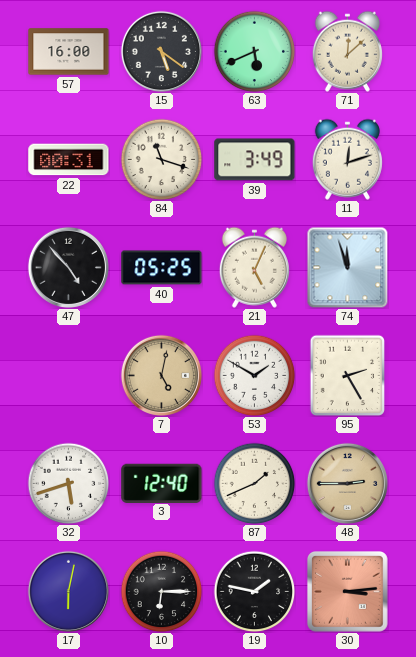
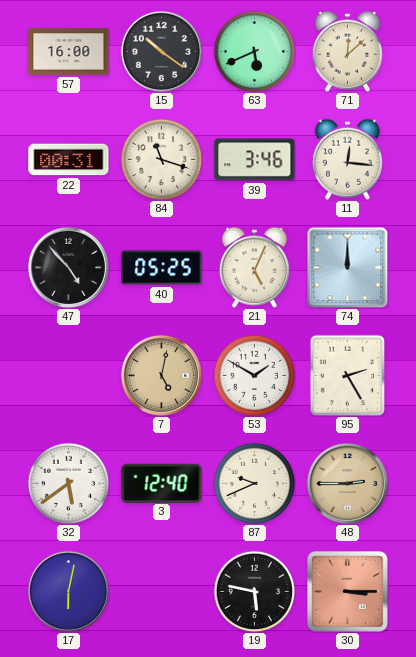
15: 5:21 -> 10:21 (161, 51)
39: 3:49 -> 3:46 (255, 160)
11: 12:12 -> 12:16 (347, 159)
74: 11:57 -> 12:00 (347, 267)
32: 5:42 -> 5:39 (68, 483)
87: 1:41 -> 9:41 (254, 483)
10: 6:15 -> none (161, 591)
19: 1:47 -> 5:47 (254, 591)
30: 3:14 -> 3:15 (348, 592)
